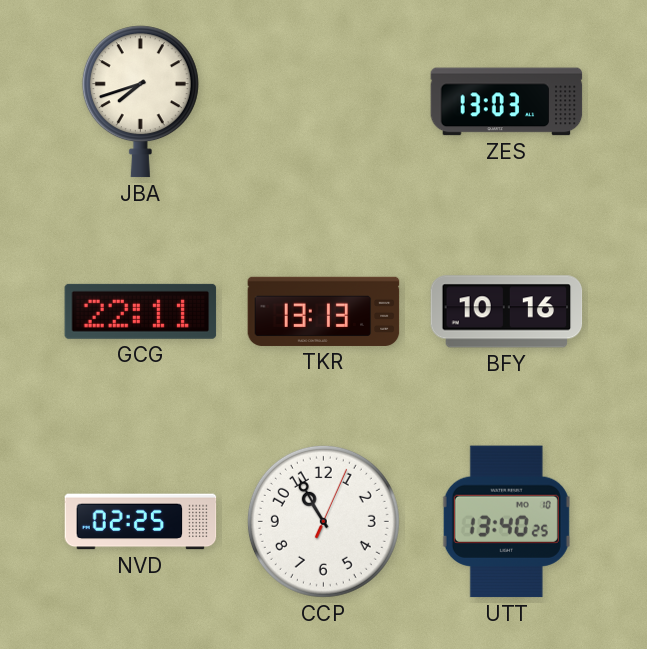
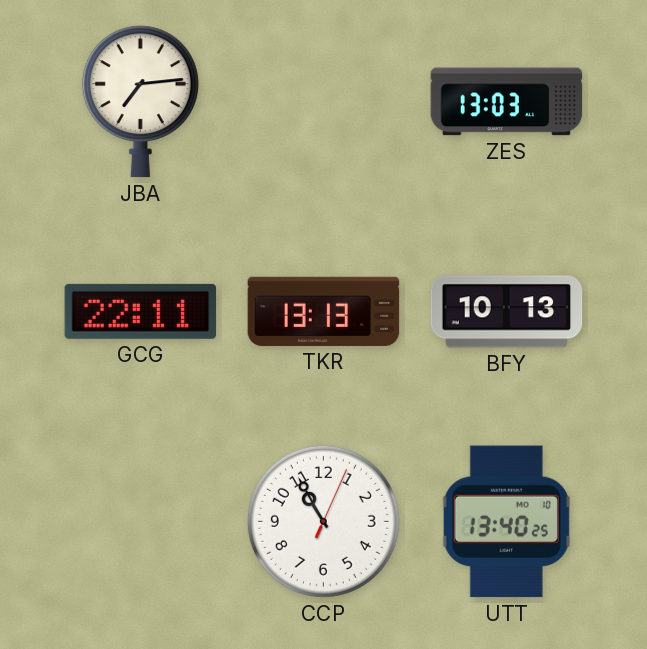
JBA: 7:42 -> 7:14 (140, 102)
BFY: 10:16 -> 10:13 (507, 312)
NVD: 02:25 -> none (141, 522)
